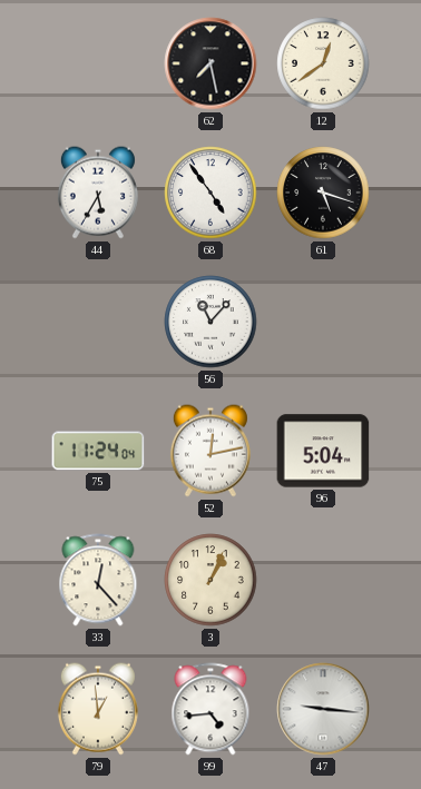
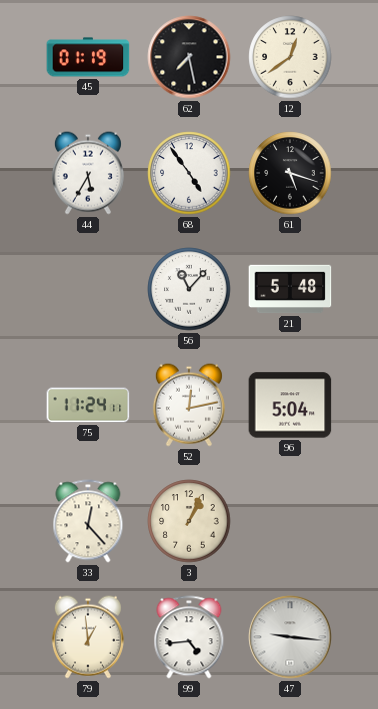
45: none -> 01:19 (88, 57)
21: none -> 5:48 (290, 289)
75: 11:24:04 -> 11:24:11 (88, 405)
